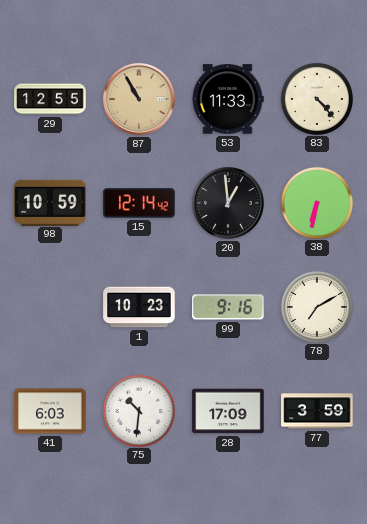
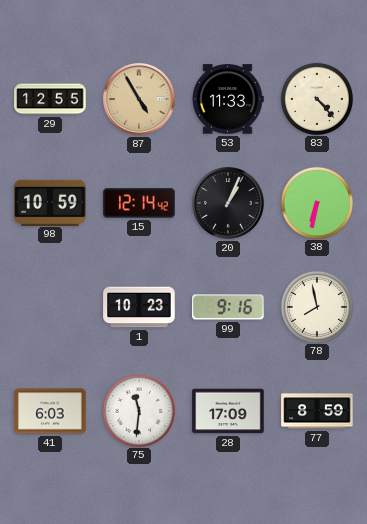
87: 10:55 -> 4:55 (139, 99)
20: 12:59 -> 1:04 (228, 203)
78: 7:10 -> 7:58 (316, 306)
75: 10:31 -> 11:31 (138, 410)
77: 3:59 -> 8:59 (317, 411)
